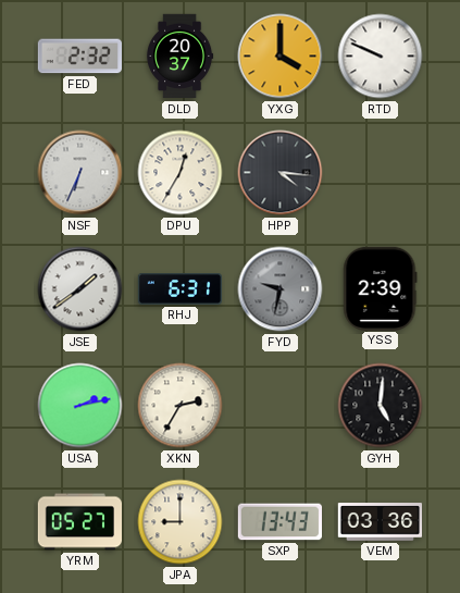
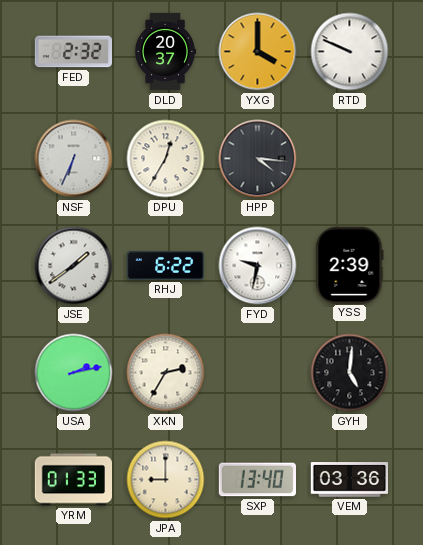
RHJ: 6:31 -> 6:22 (165, 266)
FYD dial: grey -> white (258, 266)
YRM: 05:27 -> 01:33 (73, 480)
SXP: 13:43 -> 13:40 (257, 480)
